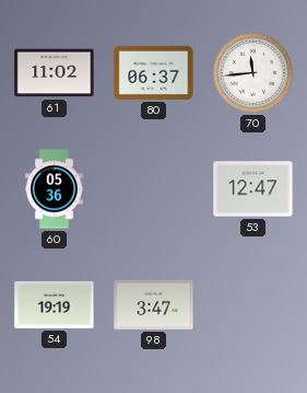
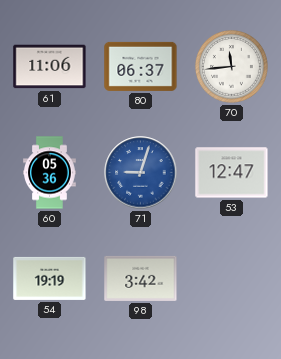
61: 11:02 -> 11:06 (50, 67)
71: none -> 9:03 (141, 173)
98: 3:47 -> 3:42 (141, 278)
